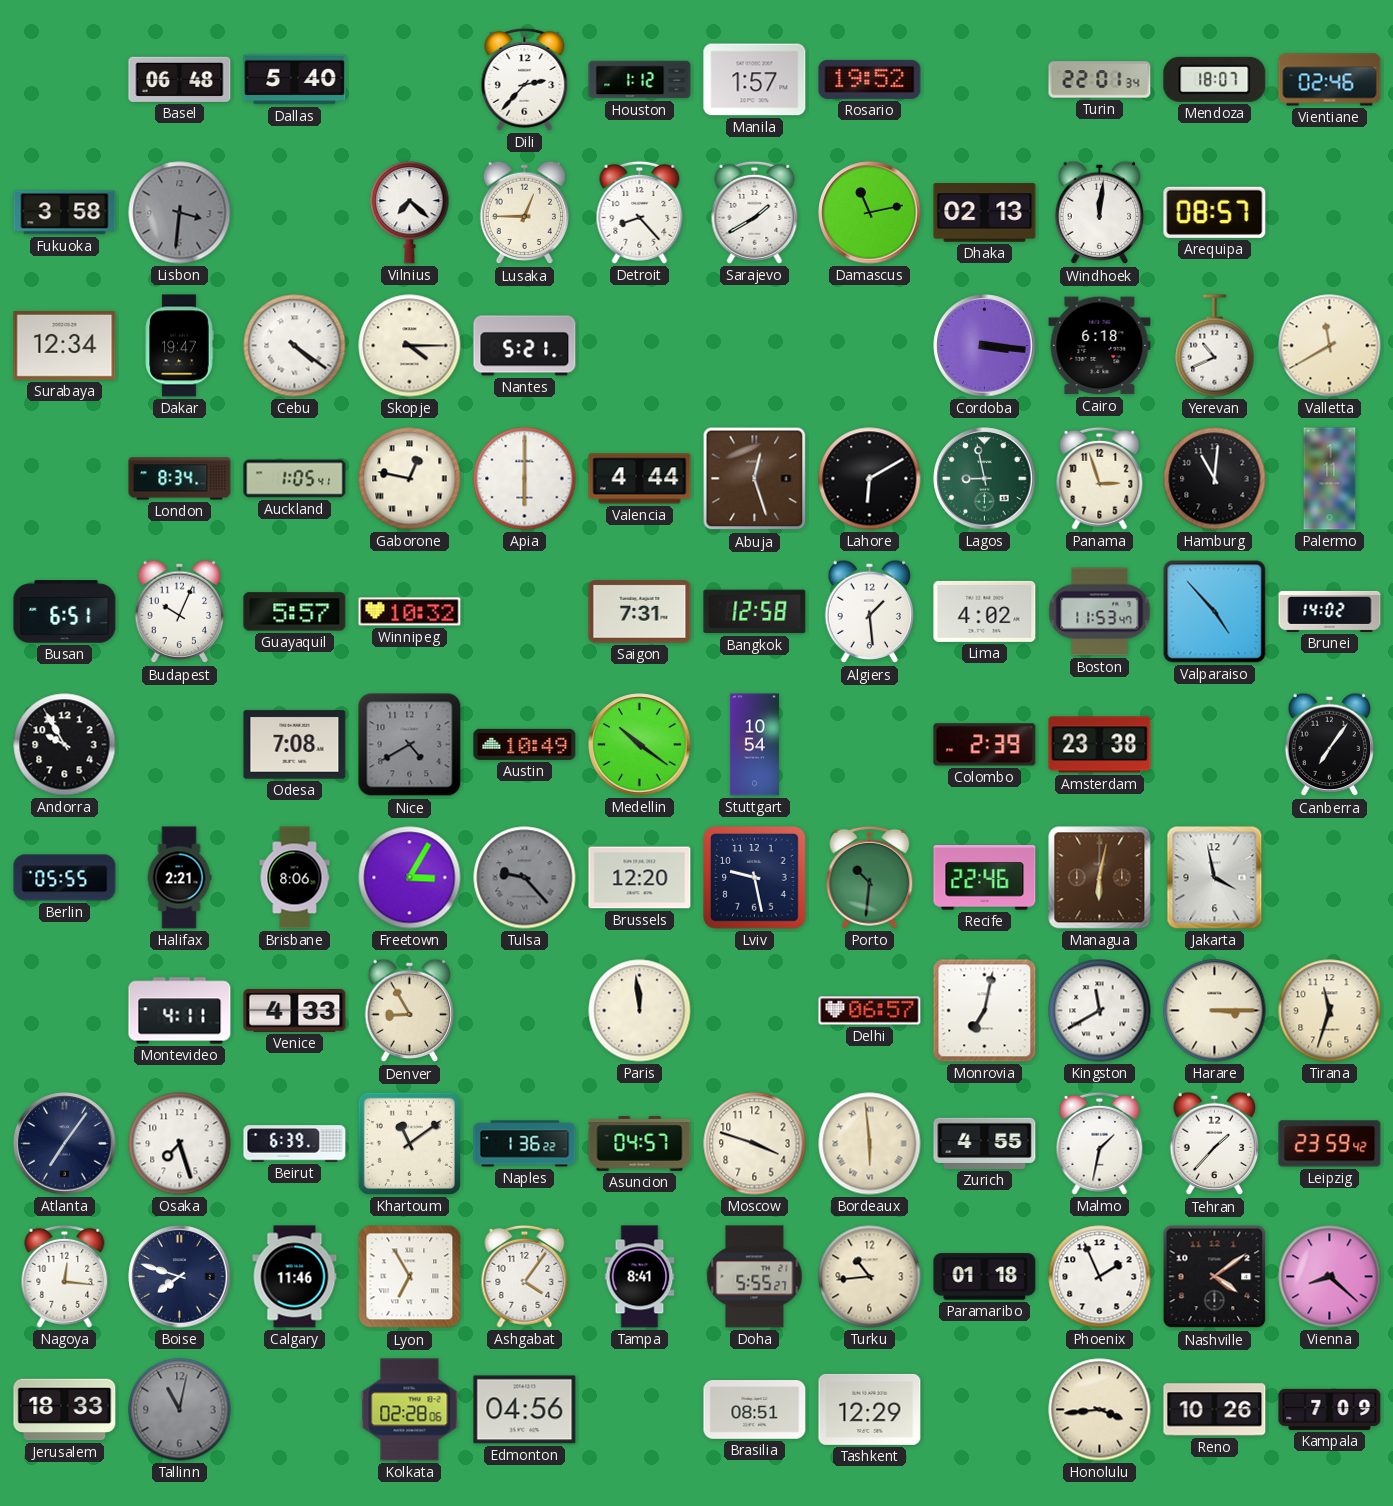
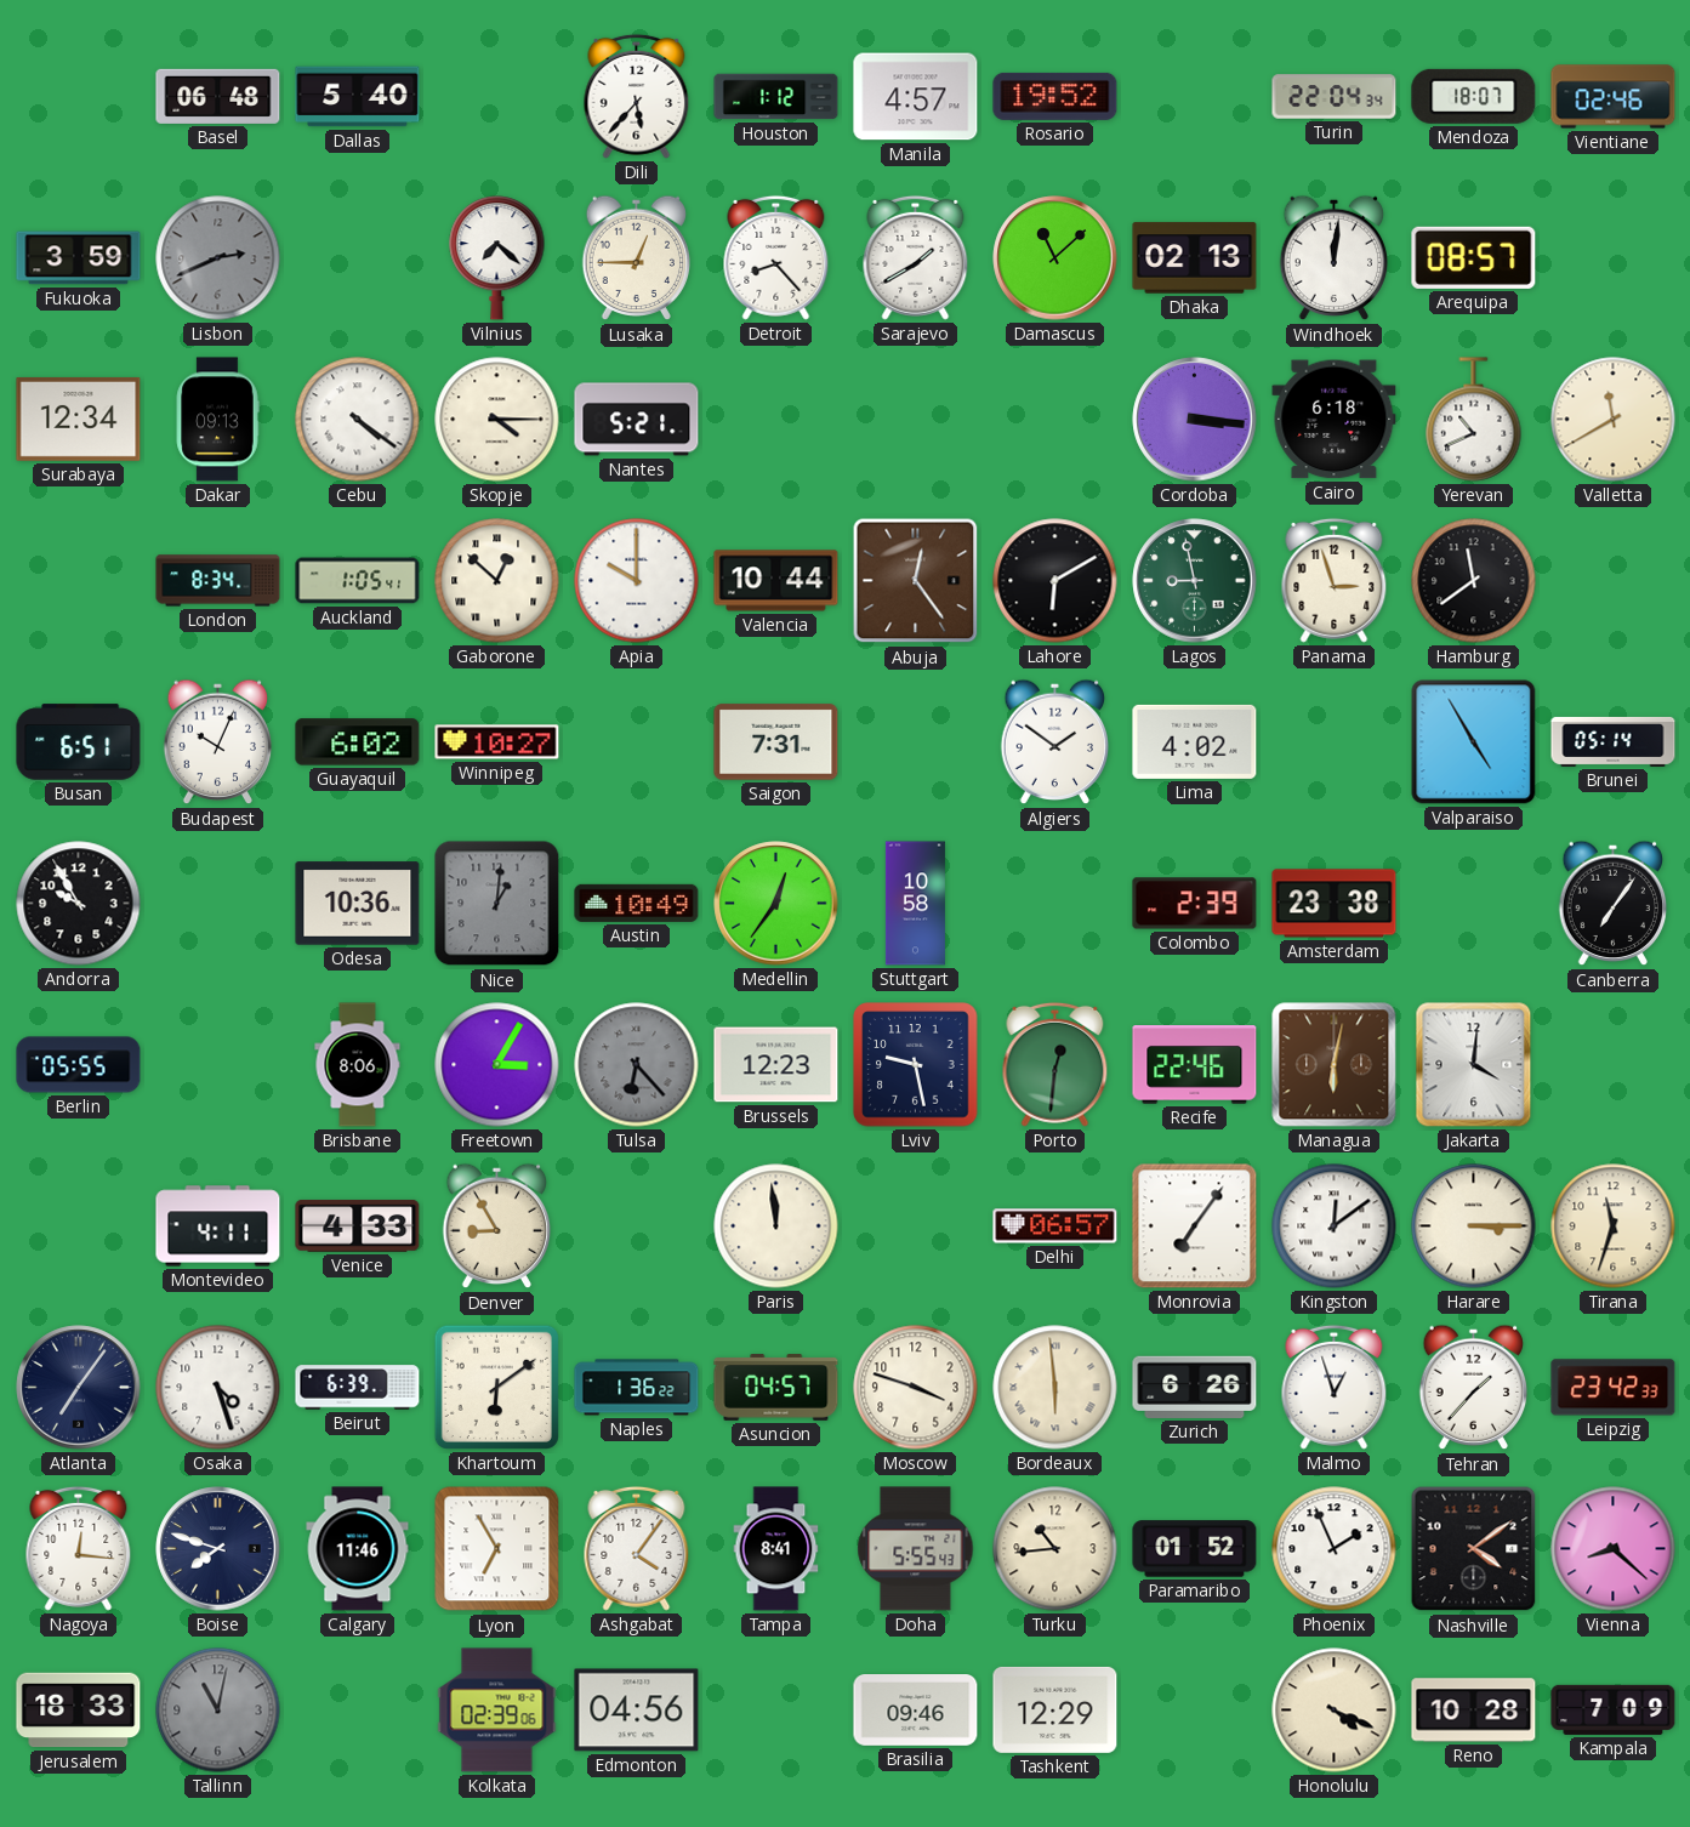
Dili: 2:37 -> 5:37 (637, 96)
Manila: 1:57 -> 4:57 (916, 97)
Turin: 22:01 -> 22:04 (1335, 97)
Fukuoka: 3:58 -> 3:59 (79, 258)
Lisbon: 3:31 -> 2:41 (218, 258)
Damascus: 11:13 -> 11:08 (1055, 258)
Dakar: 19:47 -> 09:13 (217, 420)
Gaborone: 12:47 -> 12:52 (497, 581)
Apia: 6:00 -> 10:00 (637, 581)
Valencia: 4:44 -> 10:44 (776, 581)
Abuja: 12:27 -> 12:24 (916, 581)
Hamburg: 11:01 -> 11:39 (1474, 581)
Palermo: 1:11 -> none (1330, 479)
Guayaquil: 5:57 -> 6:02 (358, 742)
Winnipeg: 10:32 -> 10:27 (497, 742)
Bangkok: 12:58 -> none (755, 612)
Algiers: 1:29 -> 1:51 (1055, 742)
Boston: 11:53 -> none (1100, 612)
Valparaiso: 4:53 -> 4:55 (1474, 742)
Brunei: 14:02 -> 05:14 (1614, 741)
Odesa: 7:08 -> 10:36 (358, 904)
Nice: 4:40 -> 1:01 (497, 904)
Medellin: 10:21 -> 12:36 (776, 904)
Stuttgart: 10:54 -> 10:58 (915, 904)
Halifax: 2:21 -> none (179, 878)
Tulsa: 9:23 -> 6:23 (637, 1065)
Brussels: 12:20 -> 12:23 (776, 1065)
Porto: 10:31 -> 12:31 (1055, 1064)
Jakarta: 3:58 -> 4:01 (1474, 1065)
Monrovia: 7:02 -> 7:06 (1195, 1226)
Kingston: 11:40 -> 12:09 (1335, 1226)
Osaka: 7:27 -> 4:27 (218, 1388)
Khartoum: 11:09 -> 6:09 (496, 1387)
Zurich: 4:55 -> 6:26 (1195, 1387)
Malmo: 1:32 -> 12:57 (1335, 1387)
Leipzig: 23:59 -> 23:42 (1614, 1388)
Doha: 5:55:27 -> 5:55:43 (916, 1549)
Paramaribo: 01:18 -> 01:52 (1195, 1549)
Kolkata: 02:28 -> 02:39 (497, 1711)
Brasilia: 08:51 -> 09:46 (916, 1711)
Honolulu: 3:44 -> 4:19 (1335, 1711)
Reno: 10:26 -> 10:28 (1474, 1711)
